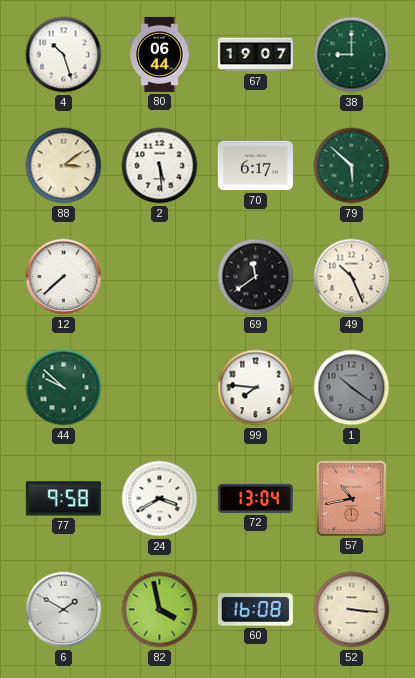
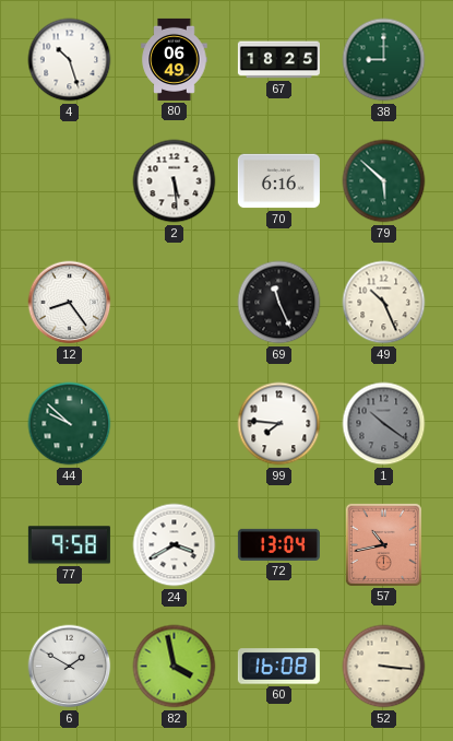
80: 06:44 -> 06:49 (175, 59)
67: 19:07 -> 18:25 (278, 60)
88: 3:09 -> none (64, 166)
70: 6:17 -> 6:16 (278, 181)
12: 7:38 -> 8:24 (70, 303)
69: 11:39 -> 11:26 (279, 303)
